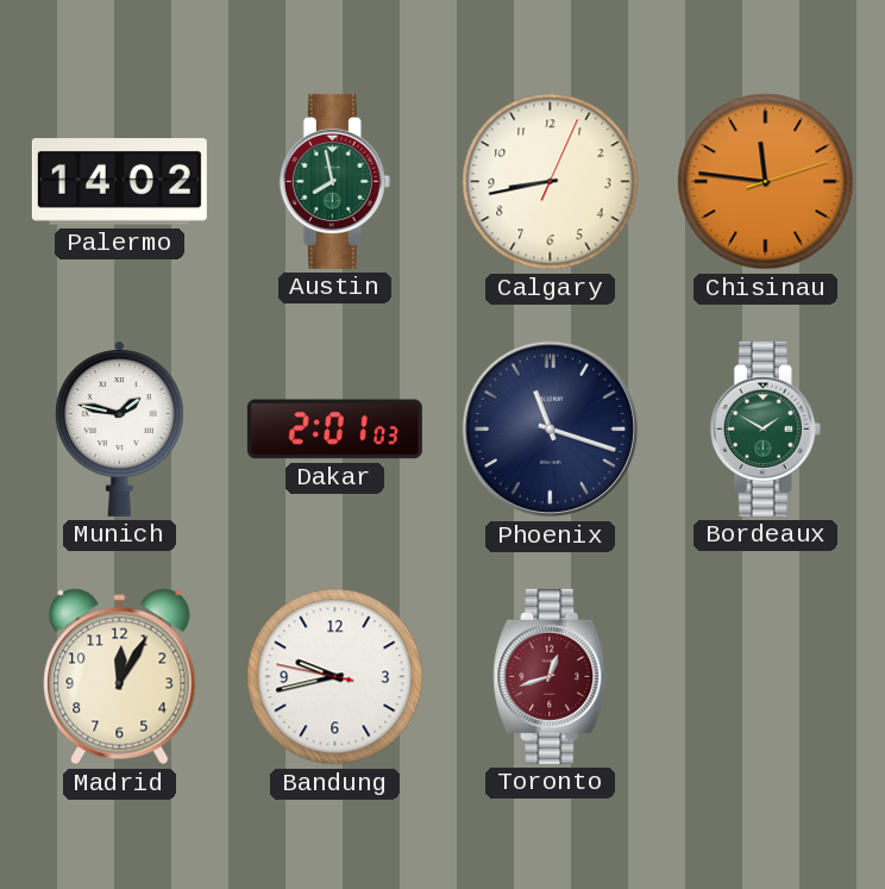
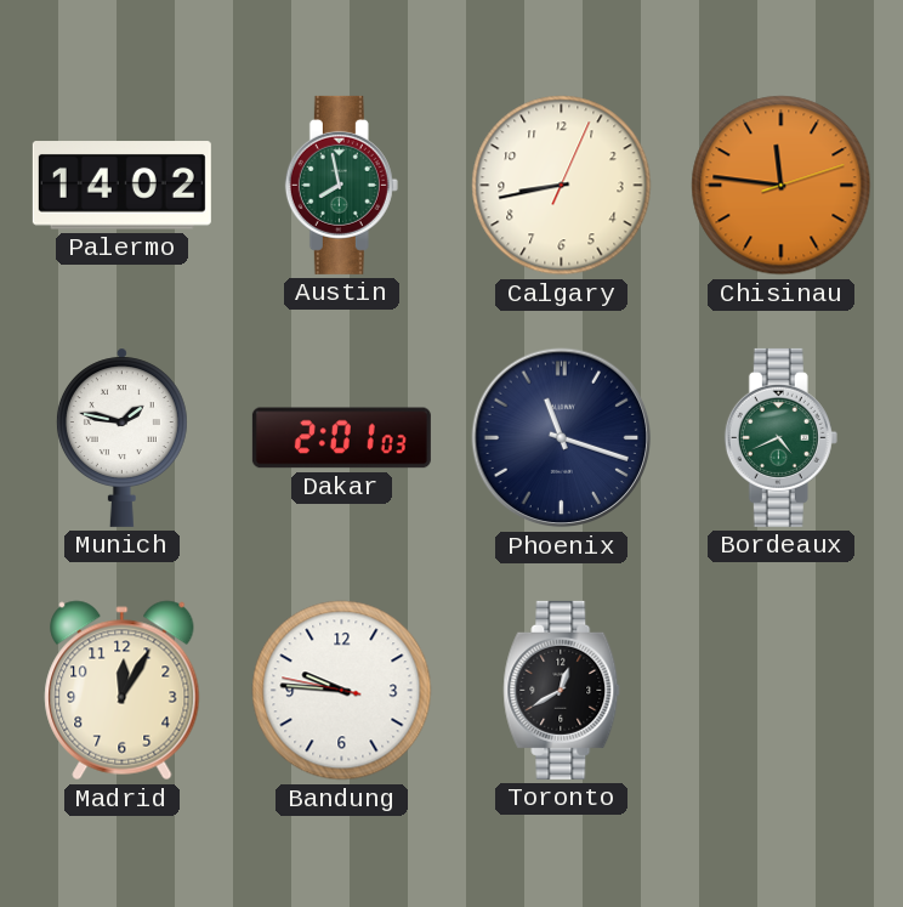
Bordeaux: 1:50 -> 4:41 (780, 437)
Bandung: 9:42 -> 9:45 (342, 691)
Toronto: 12:42 -> 12:40 (562, 690)
Toronto dial: burgundy -> black (562, 690)
